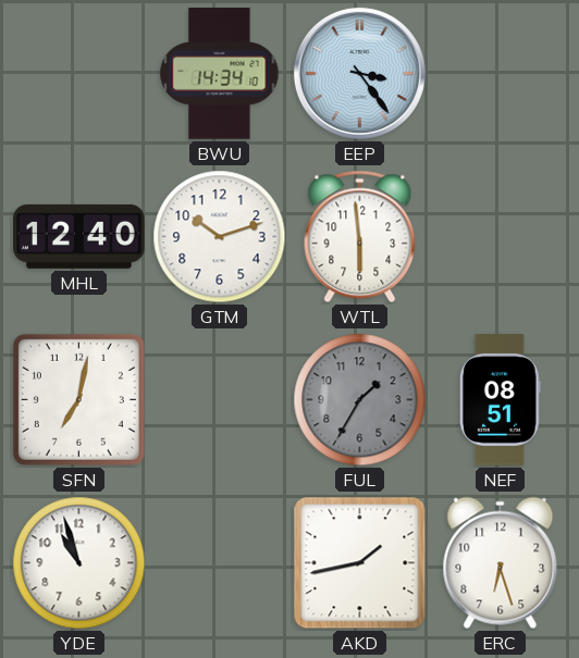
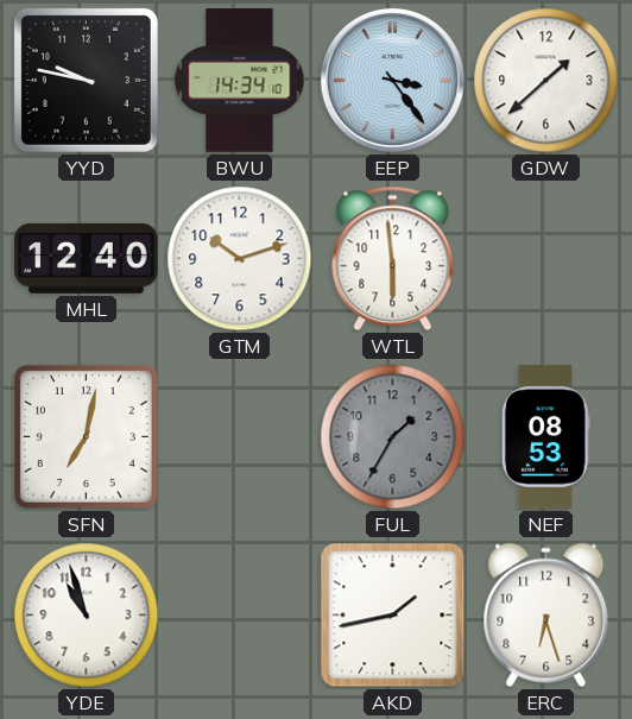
YYD: none -> 9:47 (86, 80)
GDW: none -> 1:38 (546, 81)
NEF: 08:51 -> 08:53 (545, 437)
